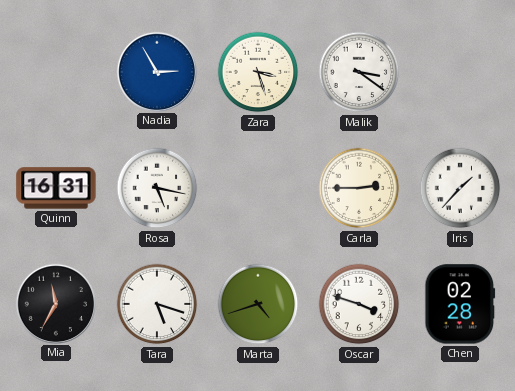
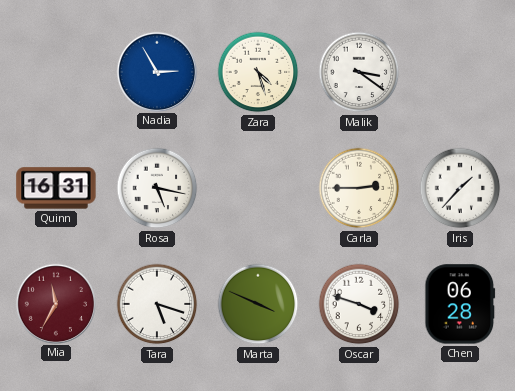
Zara: 3:27 -> 4:27 (258, 72)
Mia dial: black -> burgundy (55, 303)
Marta: 4:42 -> 3:49 (258, 304)
Chen: 02:28 -> 06:28 (460, 304)
